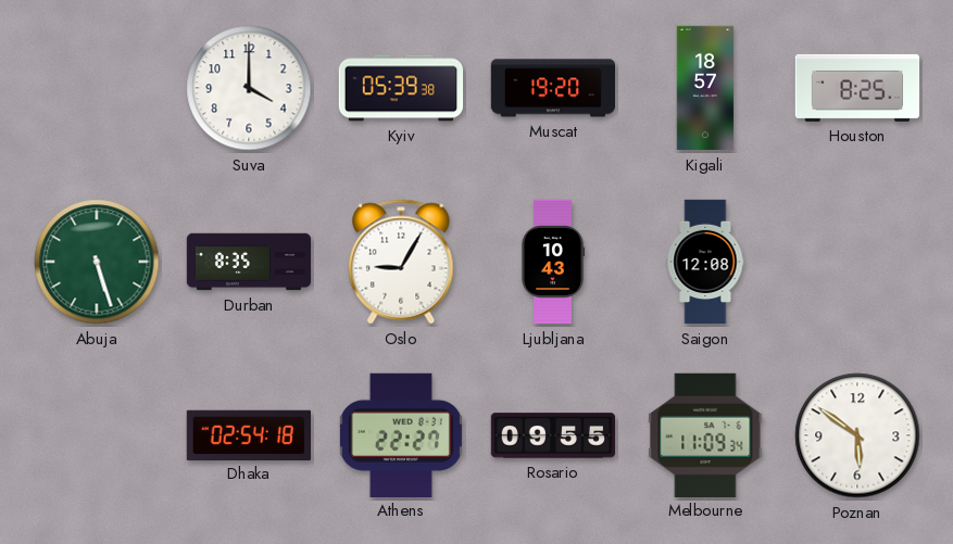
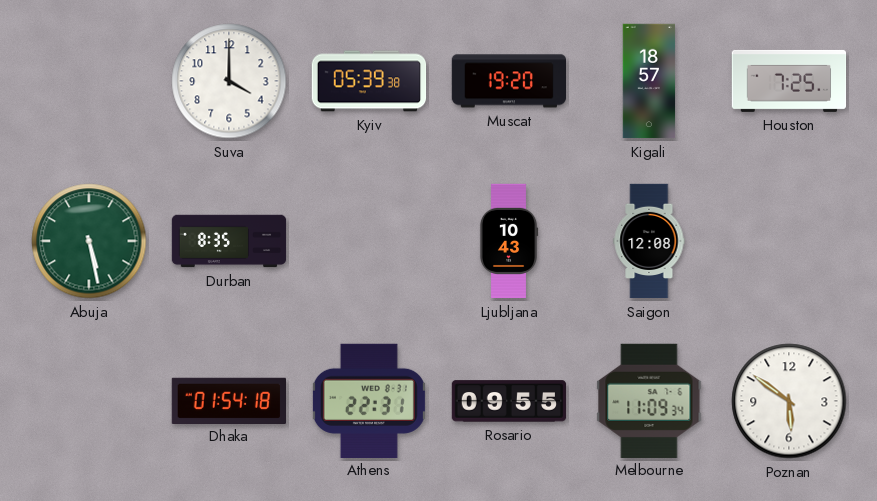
Houston: 8:25 -> 7:25 (789, 81)
Abuja: 5:27 -> 5:28 (89, 241)
Oslo: 9:05 -> none (401, 262)
Dhaka: 02:54 -> 01:54 (228, 400)
Athens: 22:27 -> 22:31 (369, 400)
